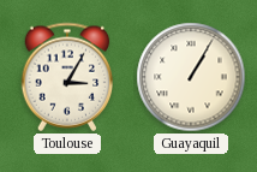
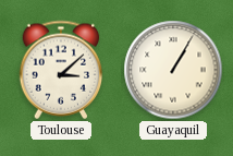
Toulouse: 3:05 -> 3:08 (61, 70)
